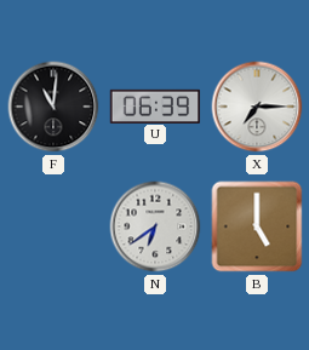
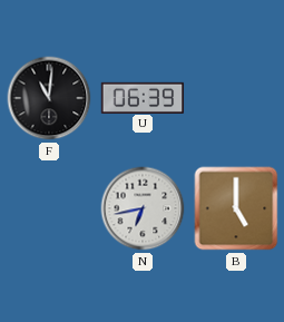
X: 7:15 -> none (257, 107)
N: 6:39 -> 6:43 (143, 208)
